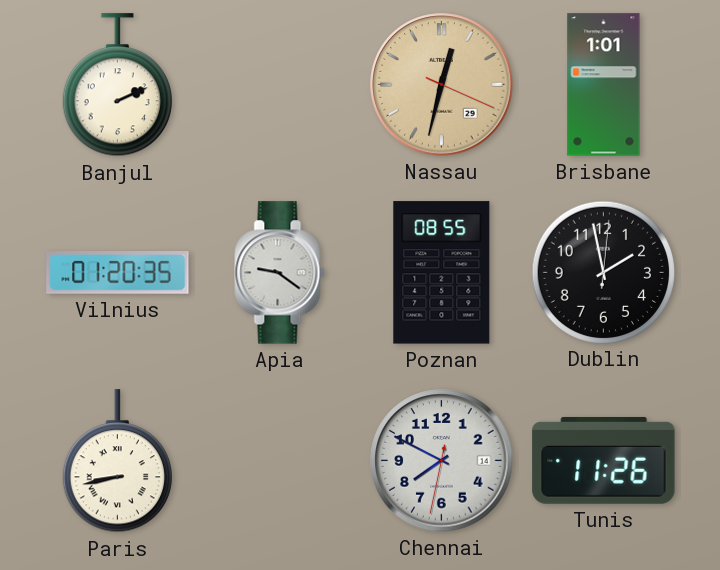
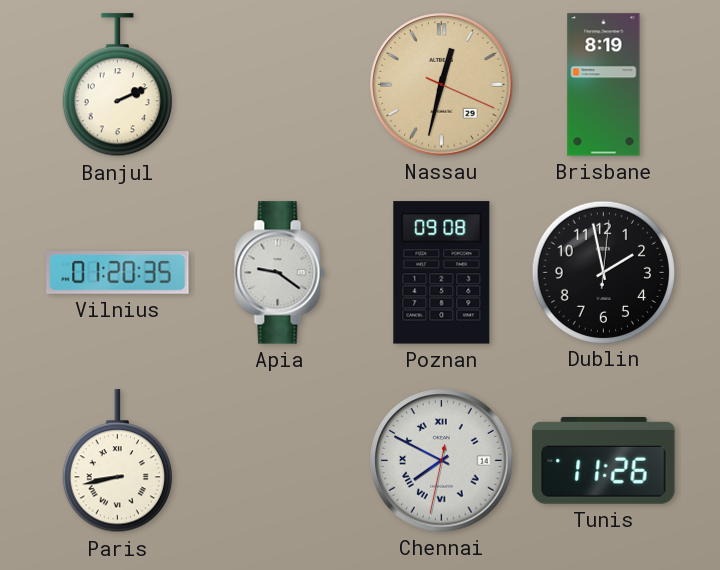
Brisbane: 1:01 -> 8:19 (604, 85)
Poznan: 08:55 -> 09:08 (442, 273)
Chennai numerals: Arabic -> Roman (442, 461)
